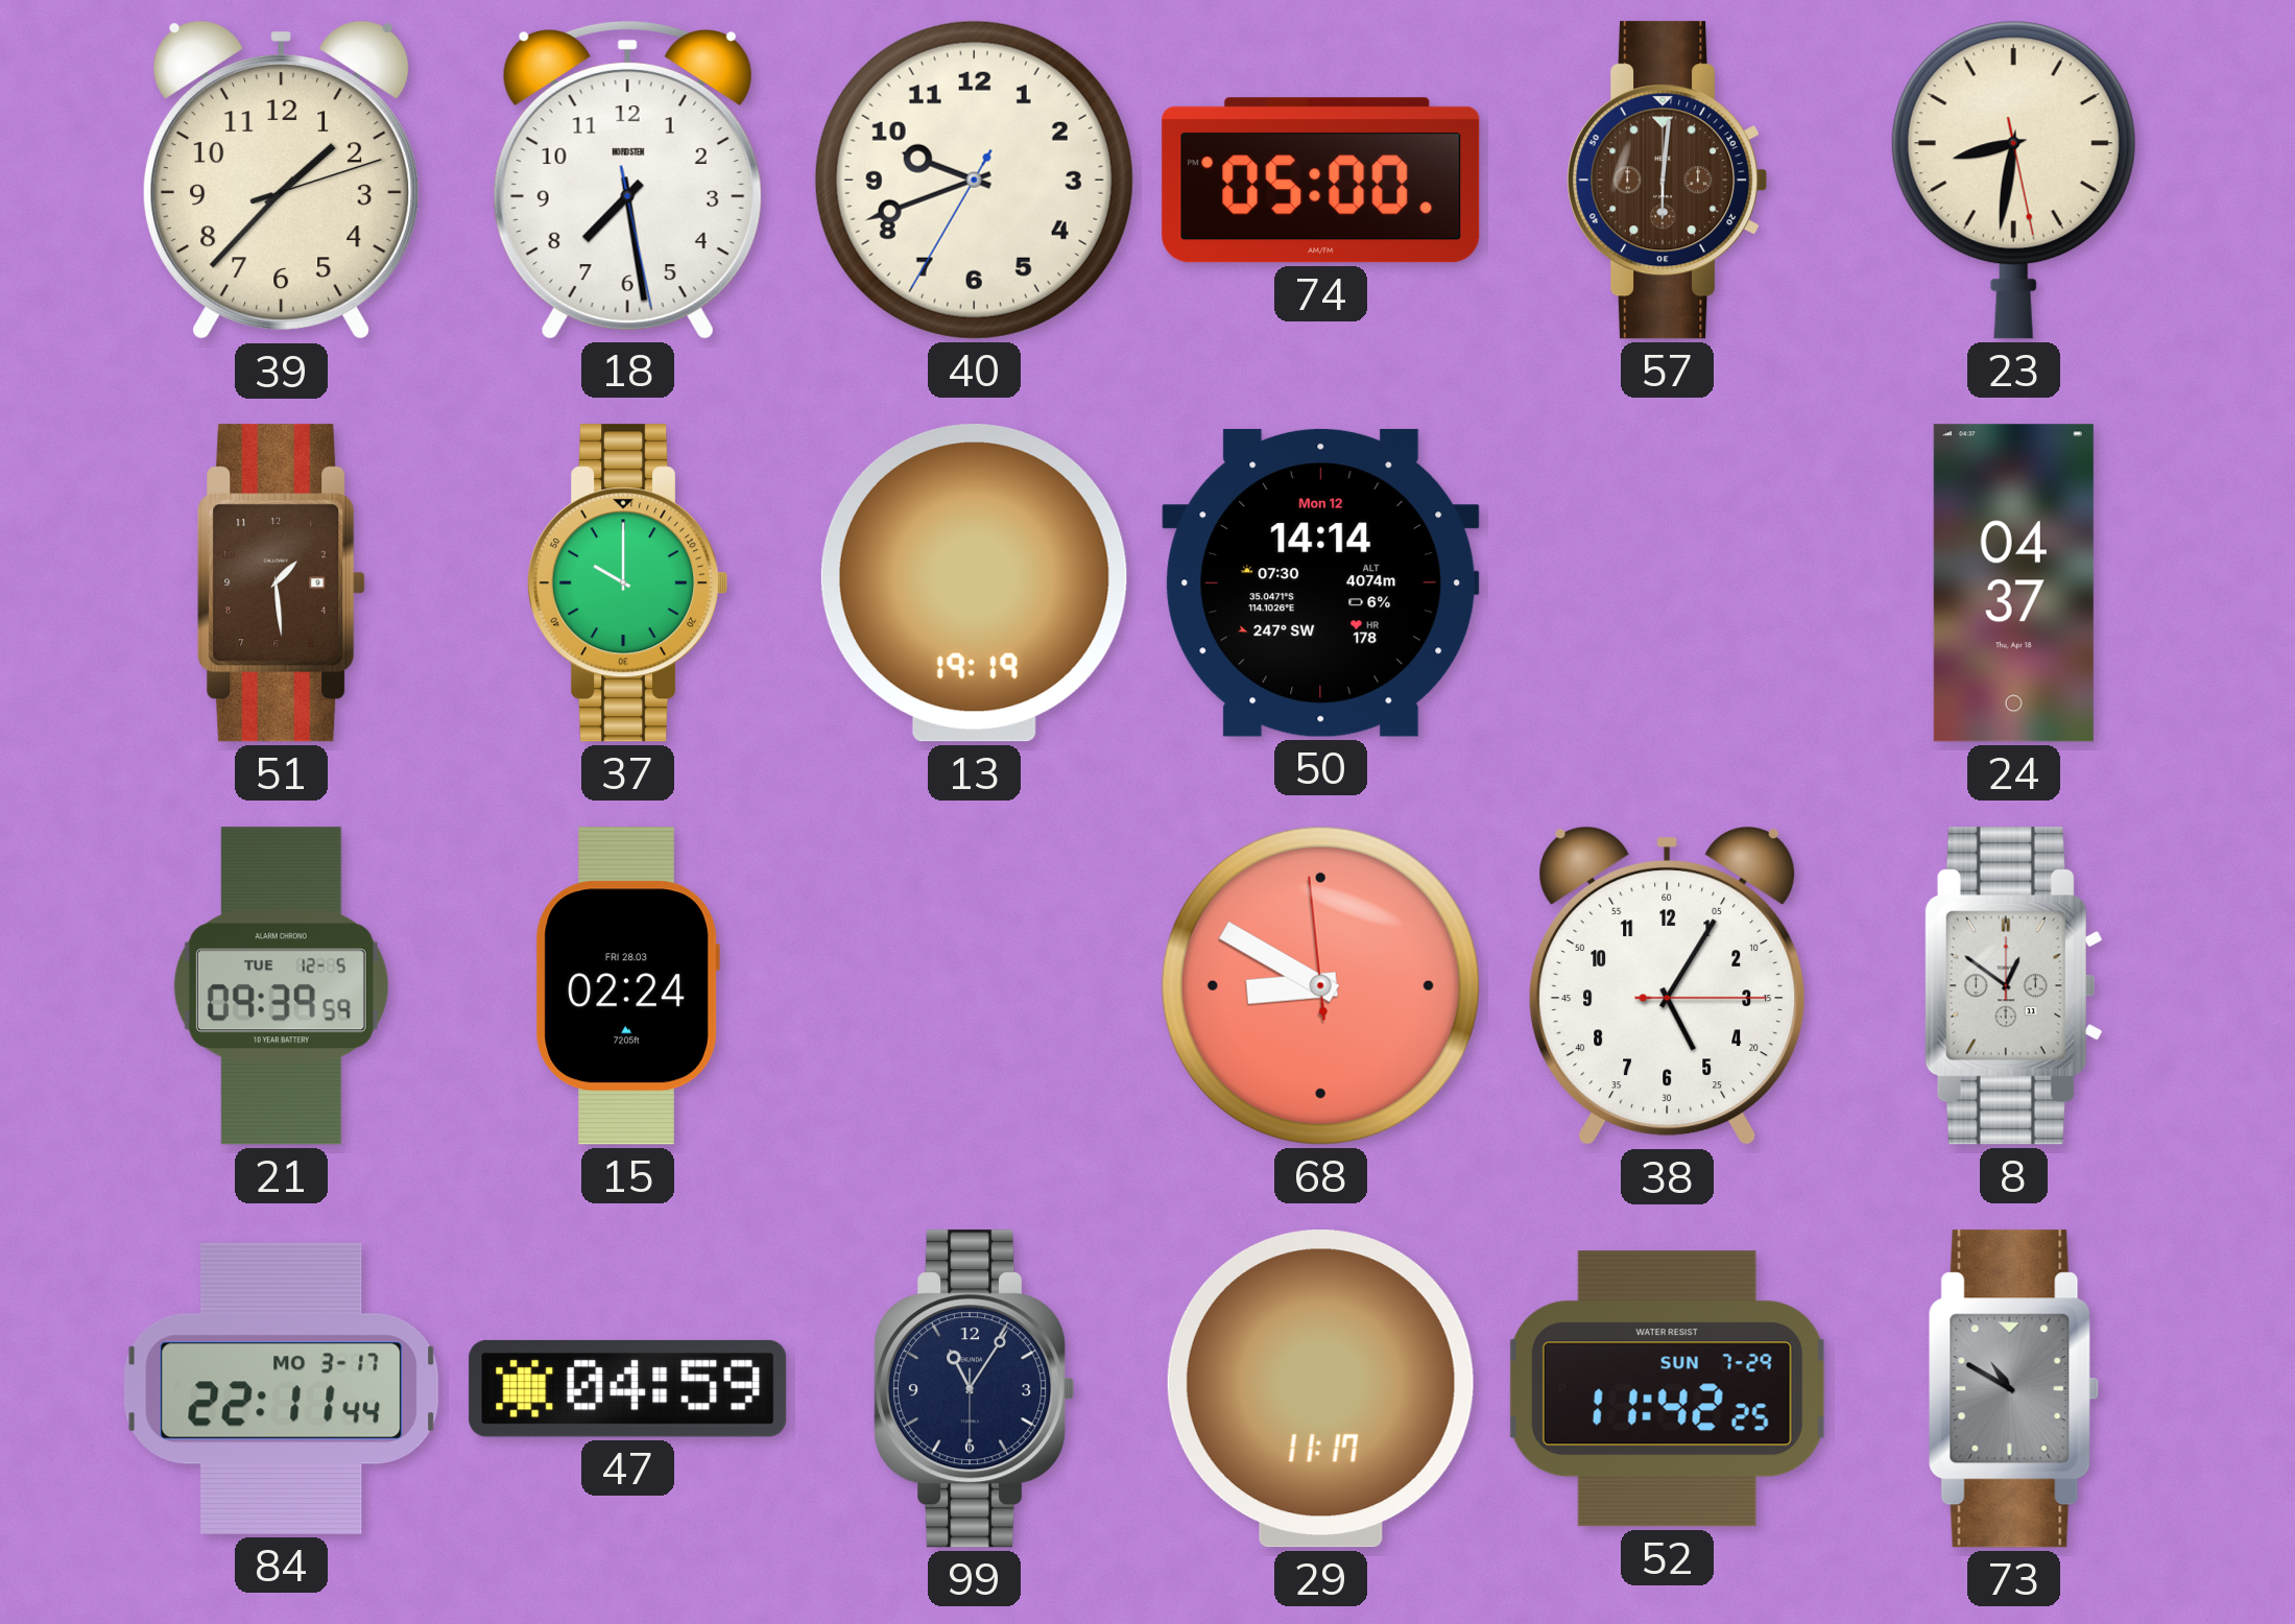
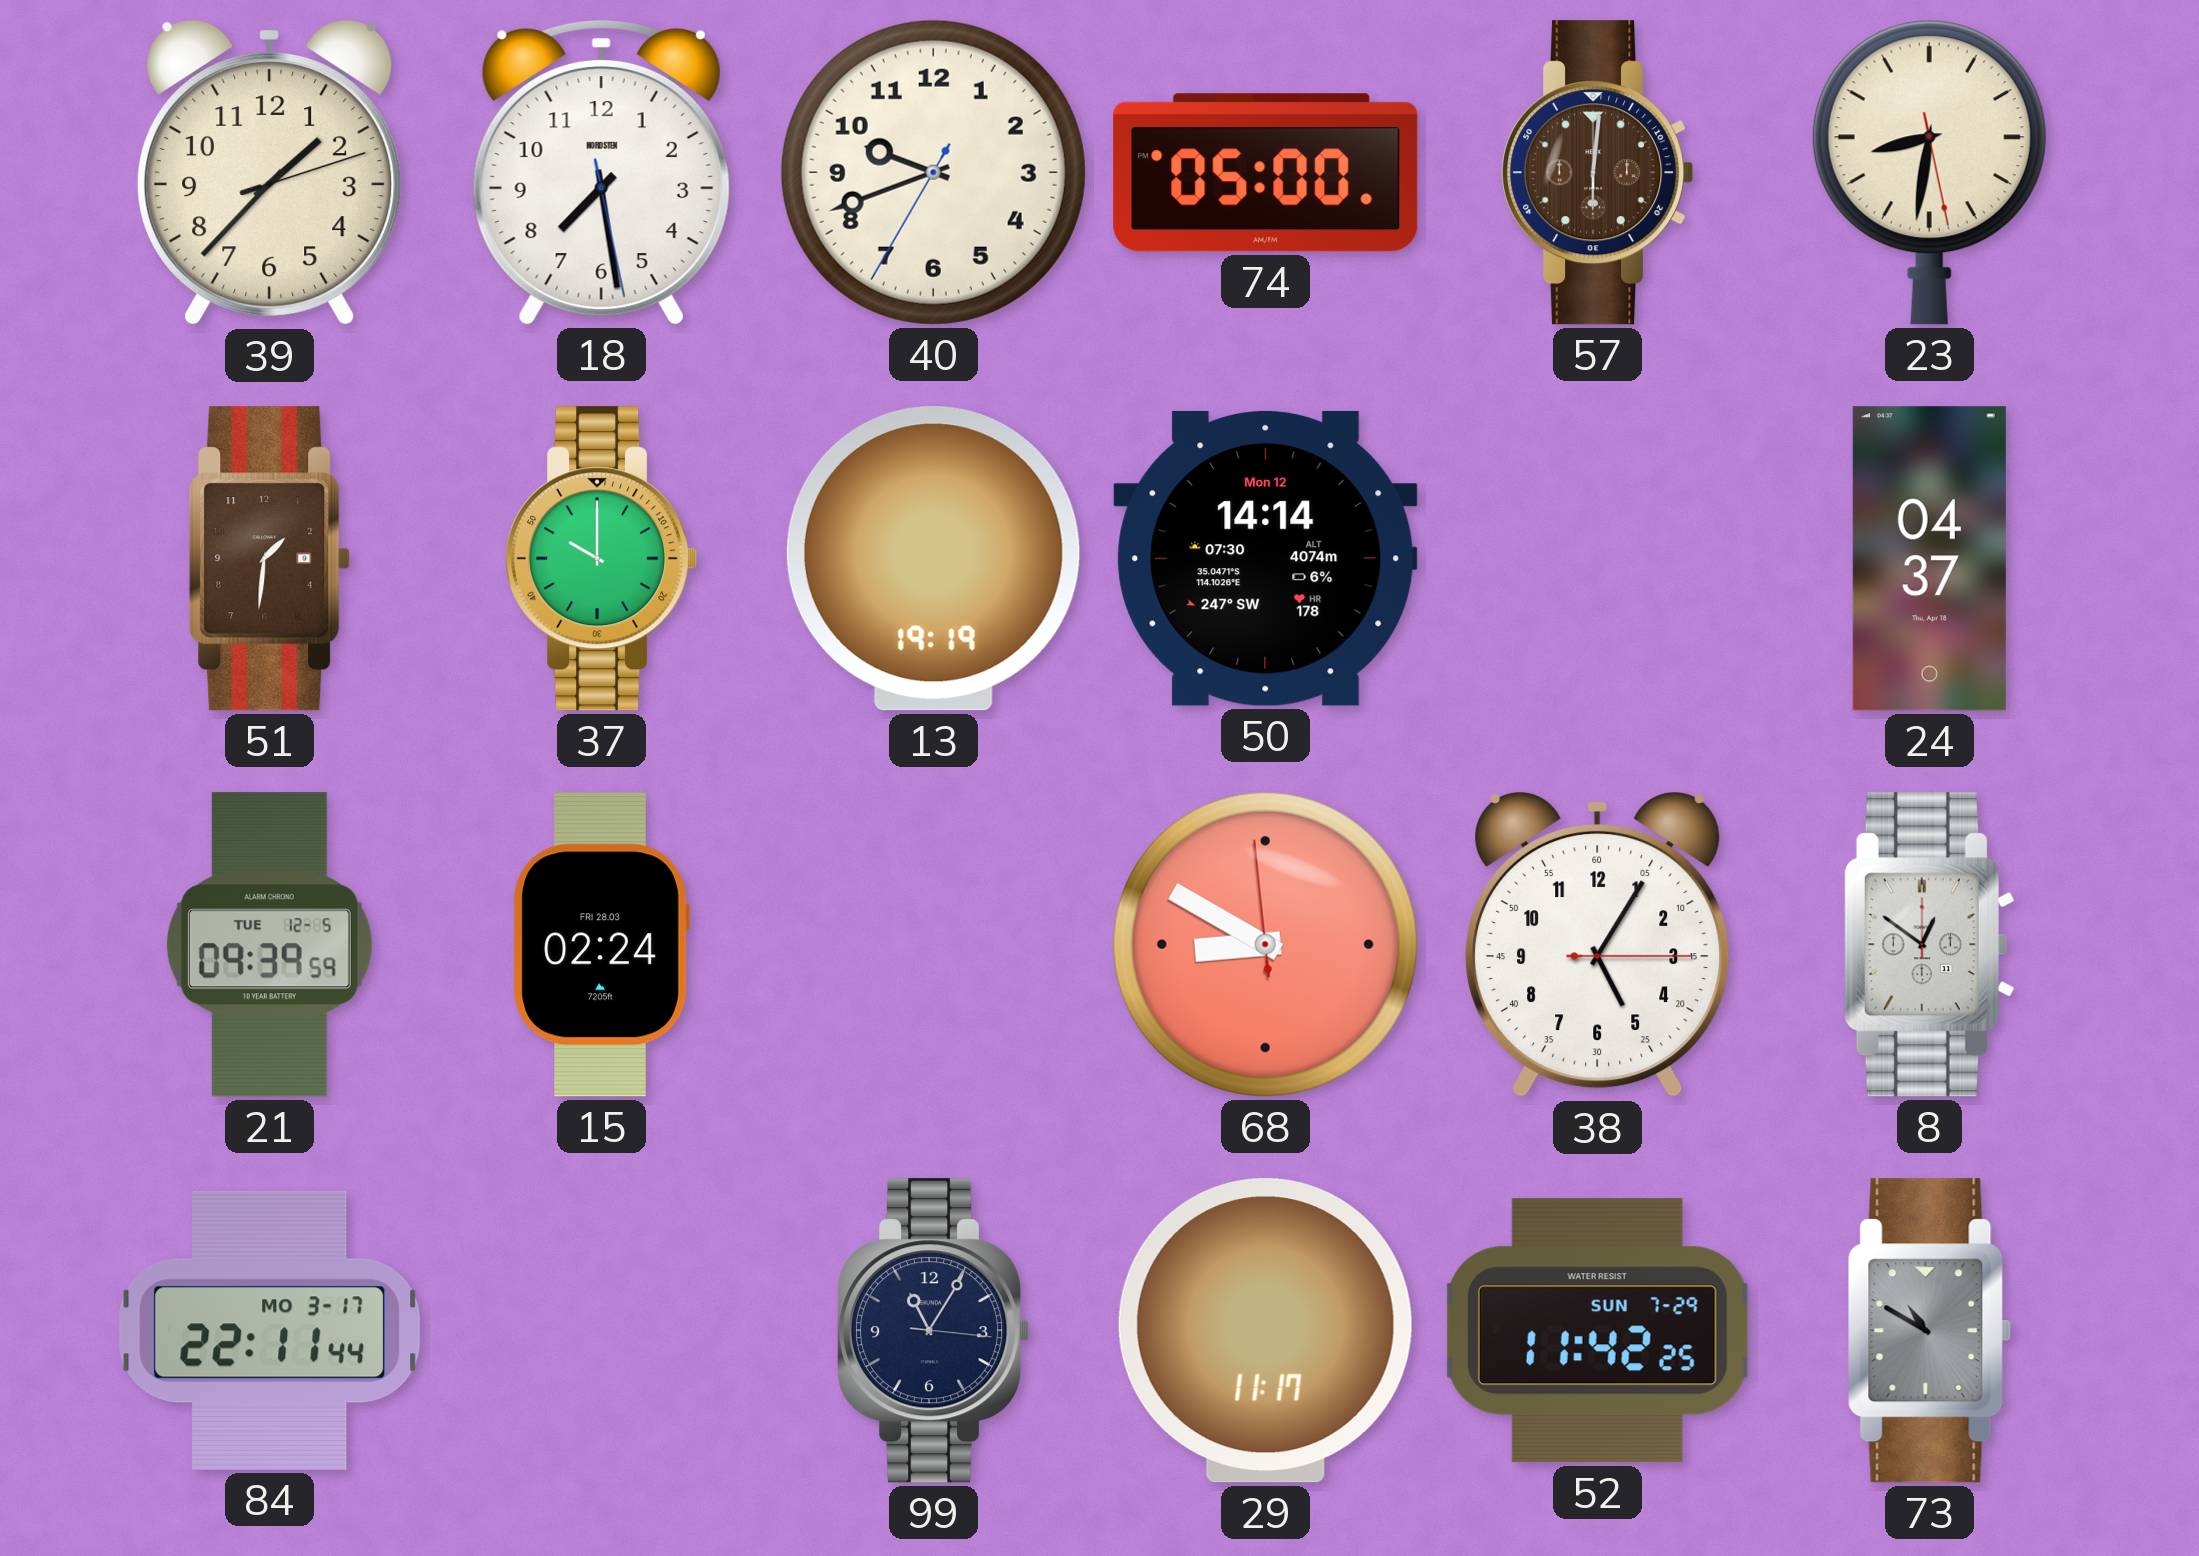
51: 1:29 -> 1:31 (270, 559)
47: 04:59 -> none (628, 1388)
99: 11:05:30 -> 11:05:16 (934, 1331)
